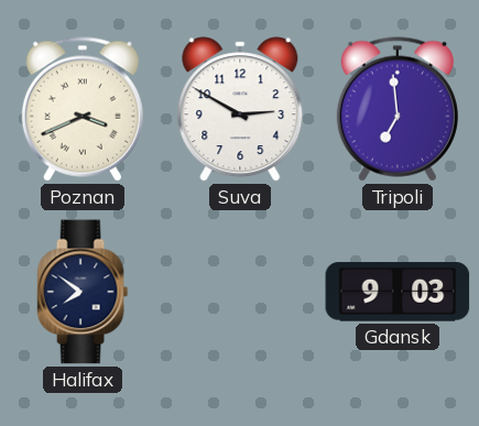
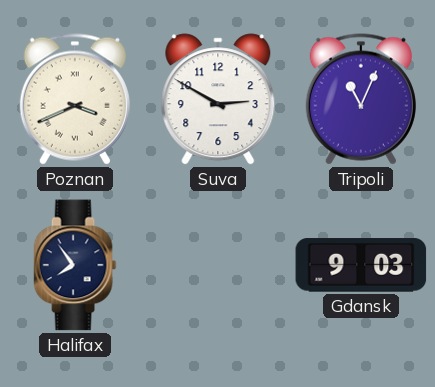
Tripoli: 6:59 -> 11:04 (361, 99)
Halifax: 7:51 -> 7:54 (75, 265)
